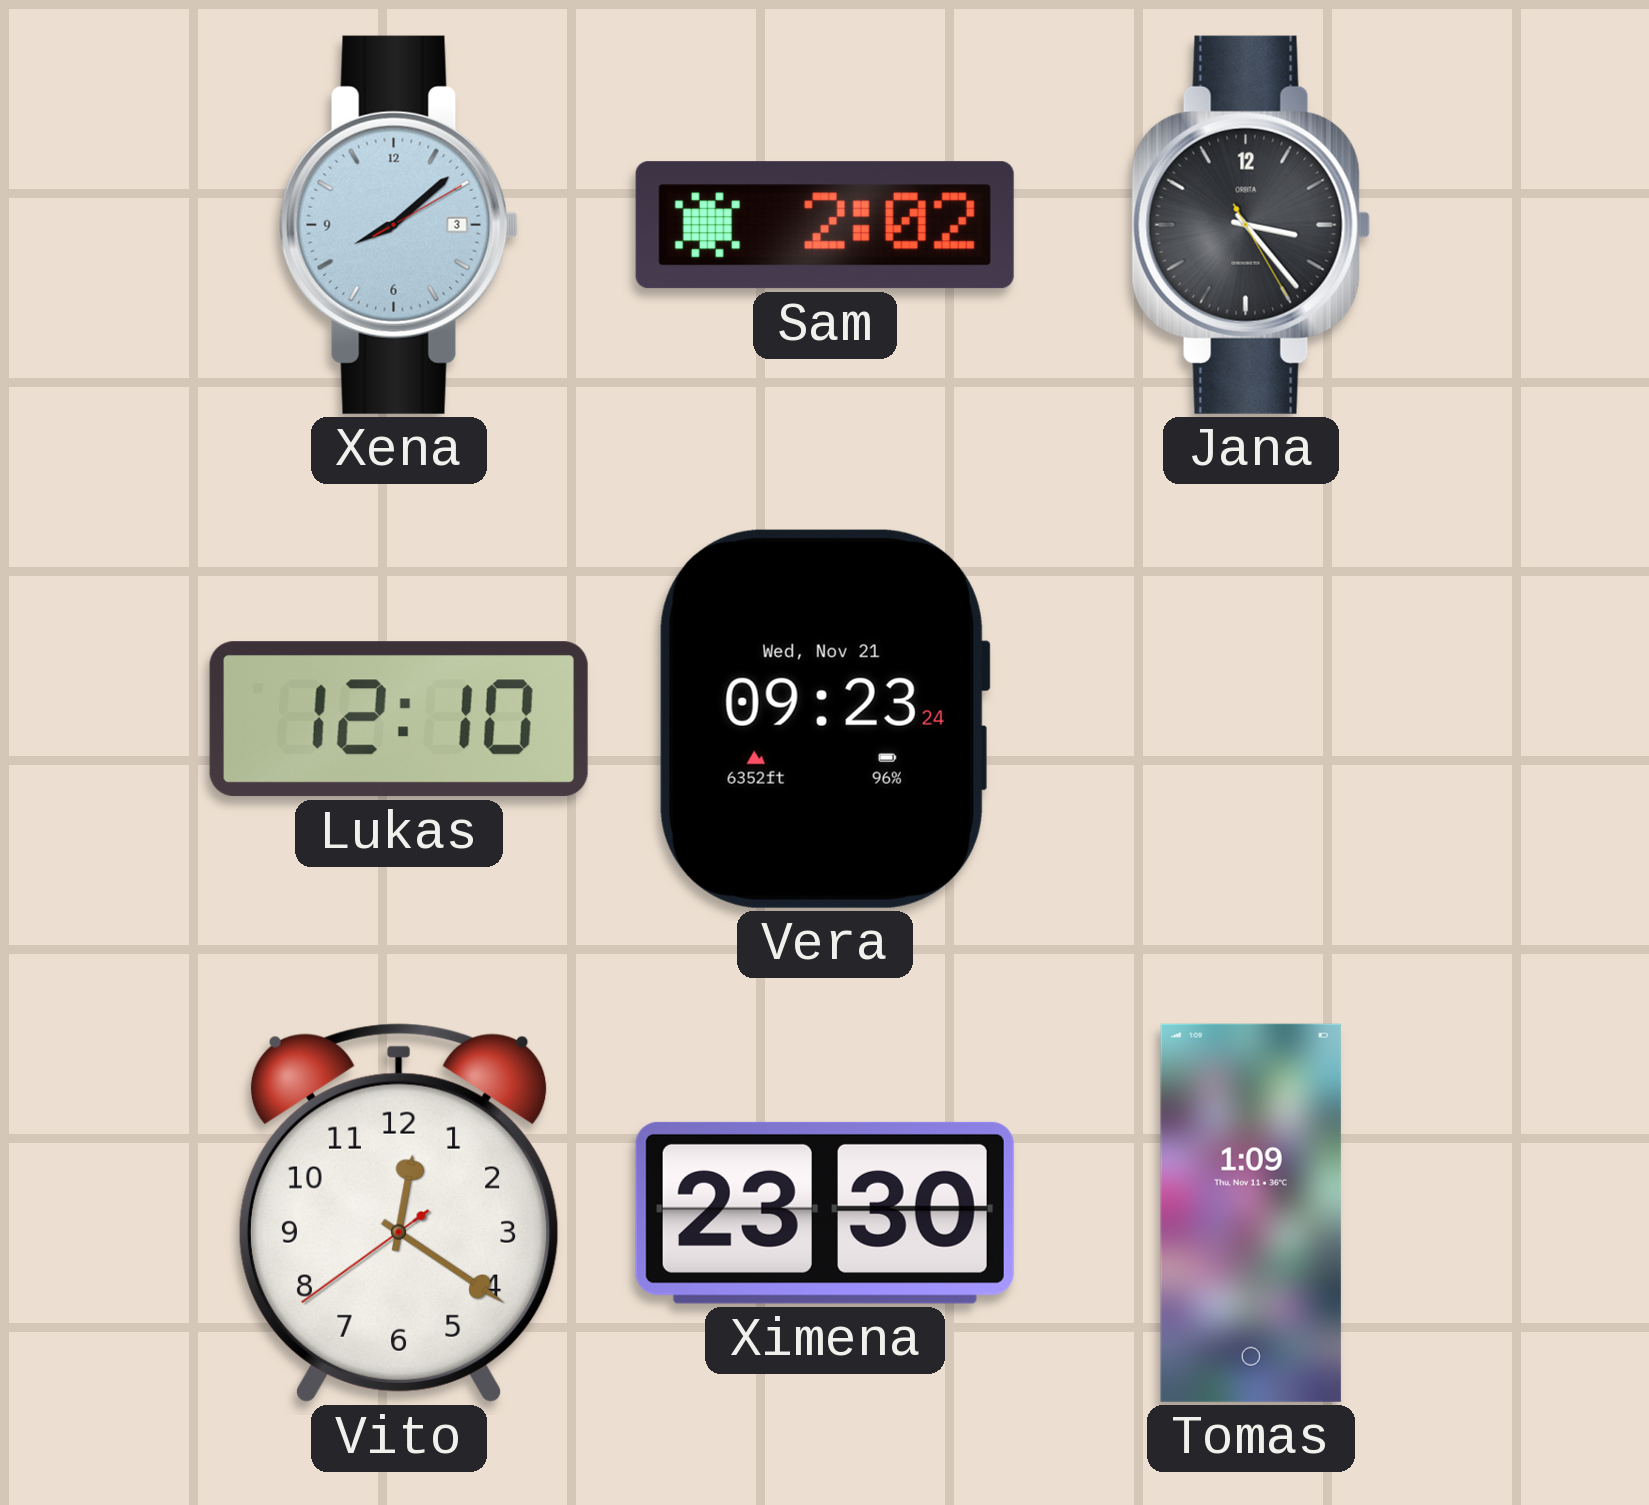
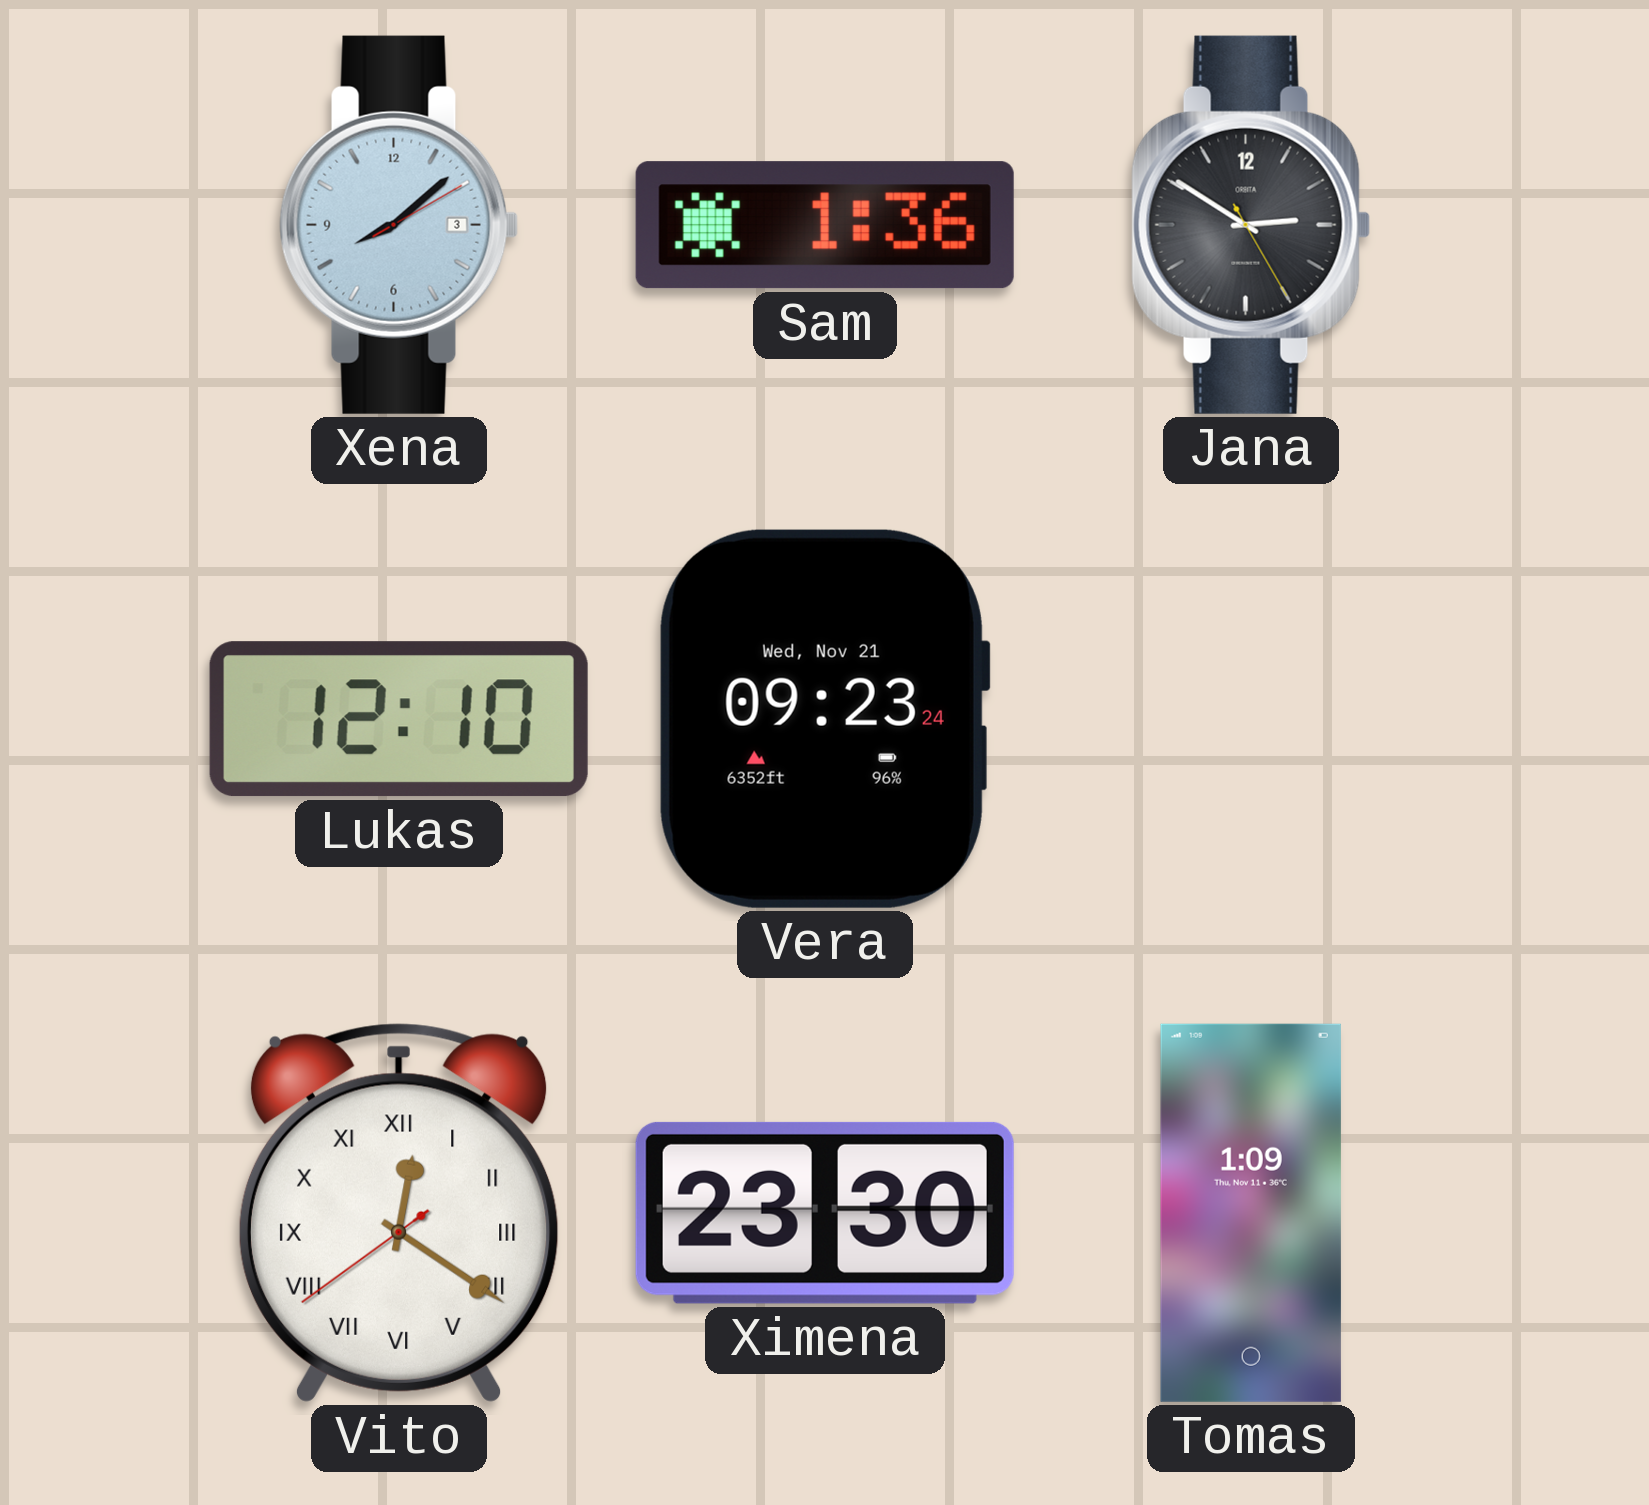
Sam: 2:02 -> 1:36 (825, 225)
Jana: 3:23 -> 2:50 (1251, 225)
Vito numerals: Arabic -> Roman (399, 1213)
